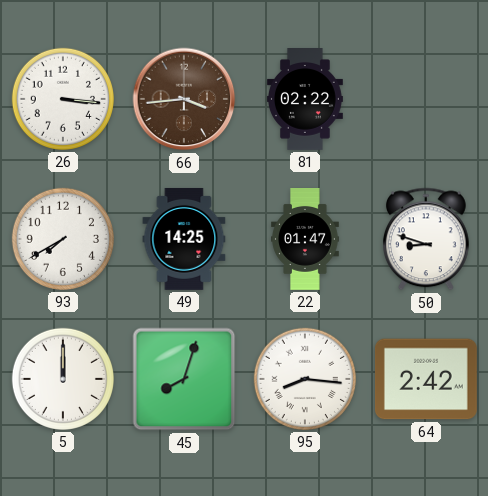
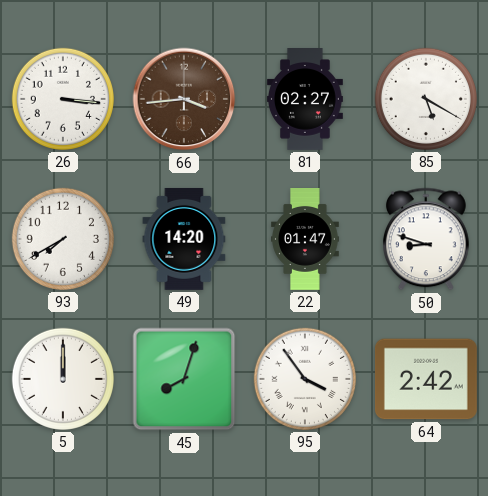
81: 02:22 -> 02:27 (305, 100)
85: none -> 5:20 (426, 99)
49: 14:25 -> 14:20 (184, 239)
95: 8:16 -> 3:54 (305, 379)
